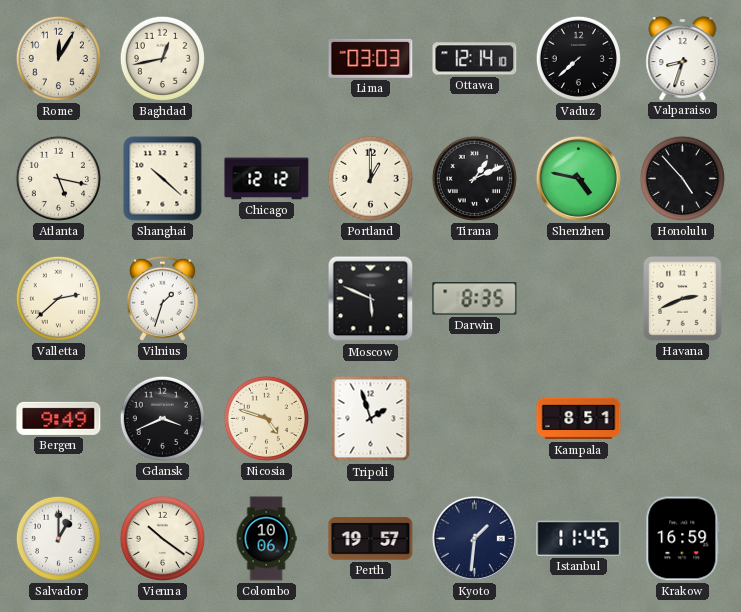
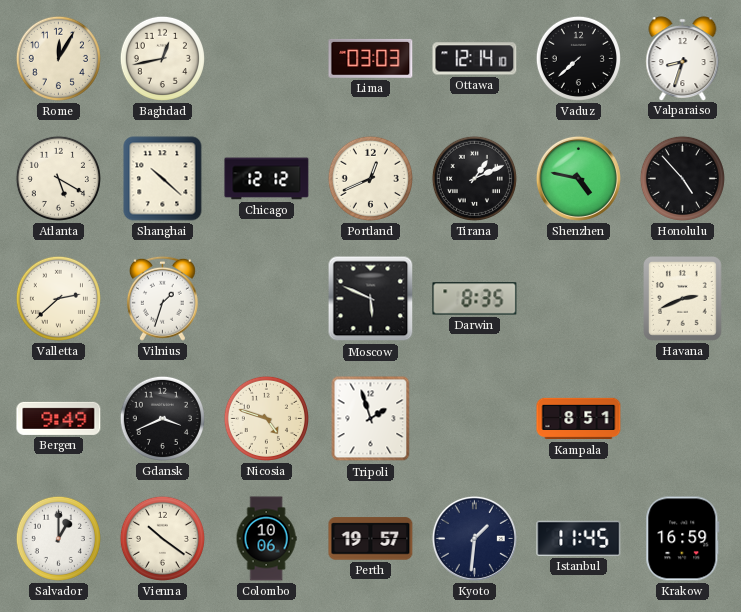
Atlanta: 5:17 -> 5:20 (58, 178)
Portland: 1:00 -> 12:41 (370, 178)
